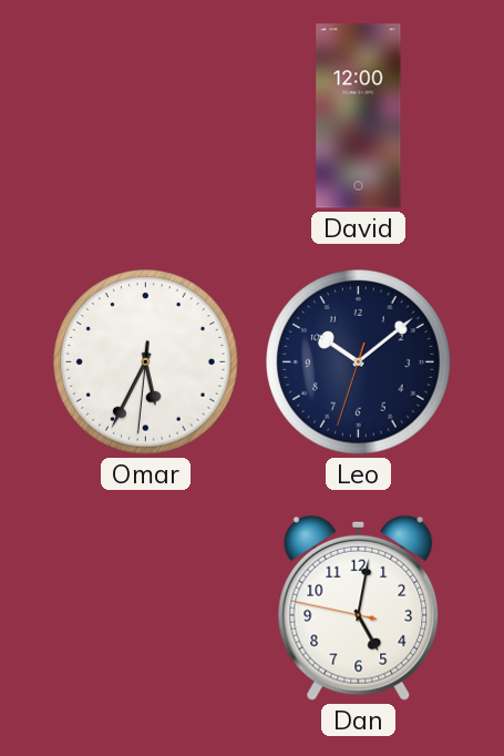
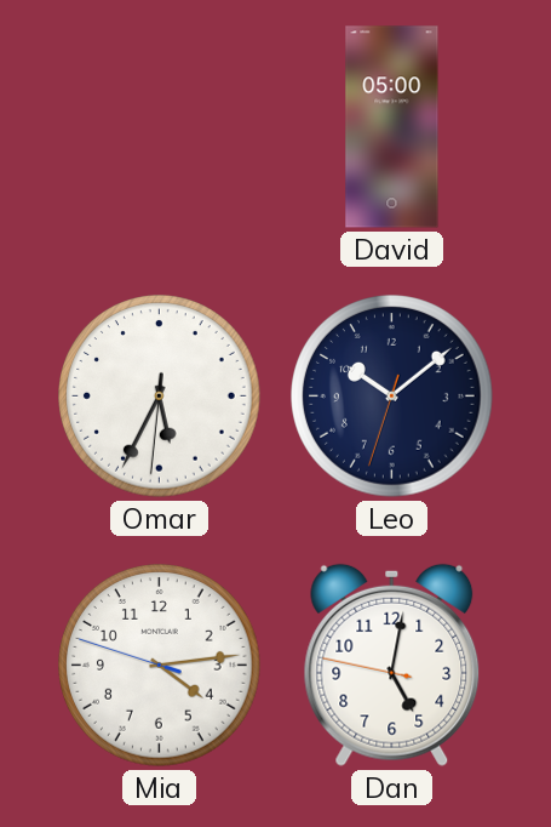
David: 12:00 -> 05:00 (392, 127)
Mia: none -> 4:13 (160, 666)
